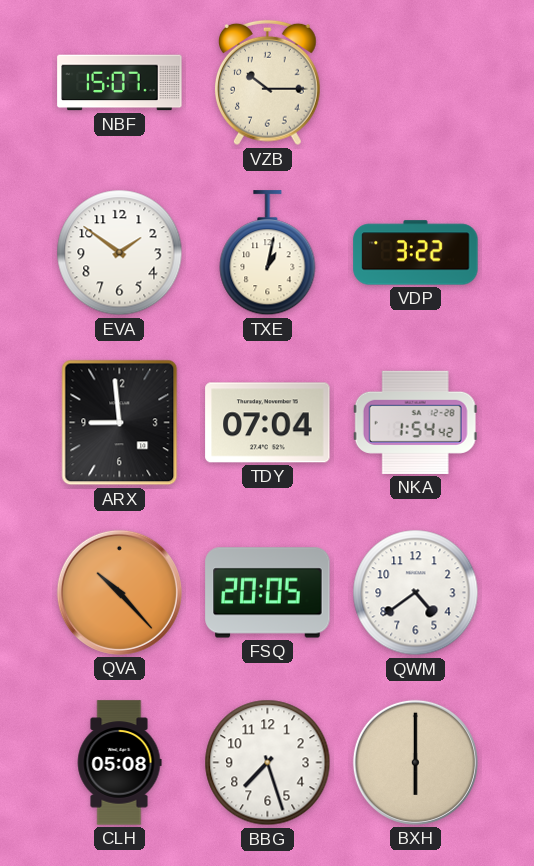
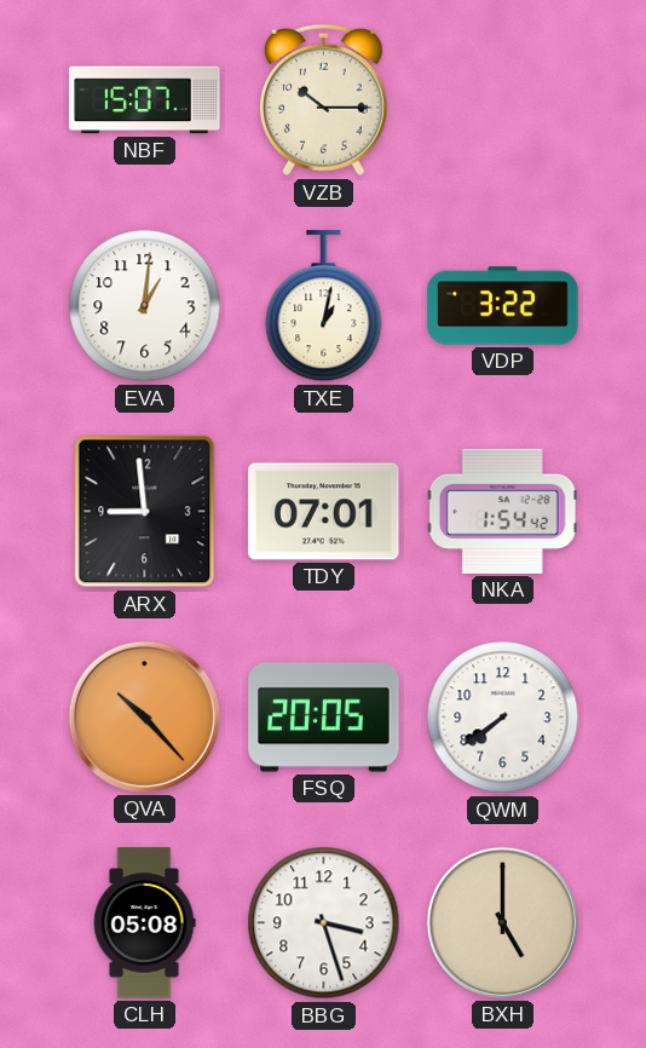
EVA: 1:51 -> 1:01 (145, 306)
TDY: 07:04 -> 07:01 (324, 512)
QWM: 4:39 -> 7:39 (503, 718)
BBG: 7:27 -> 3:27 (324, 923)
BXH: 6:00 -> 5:00 (502, 922)
